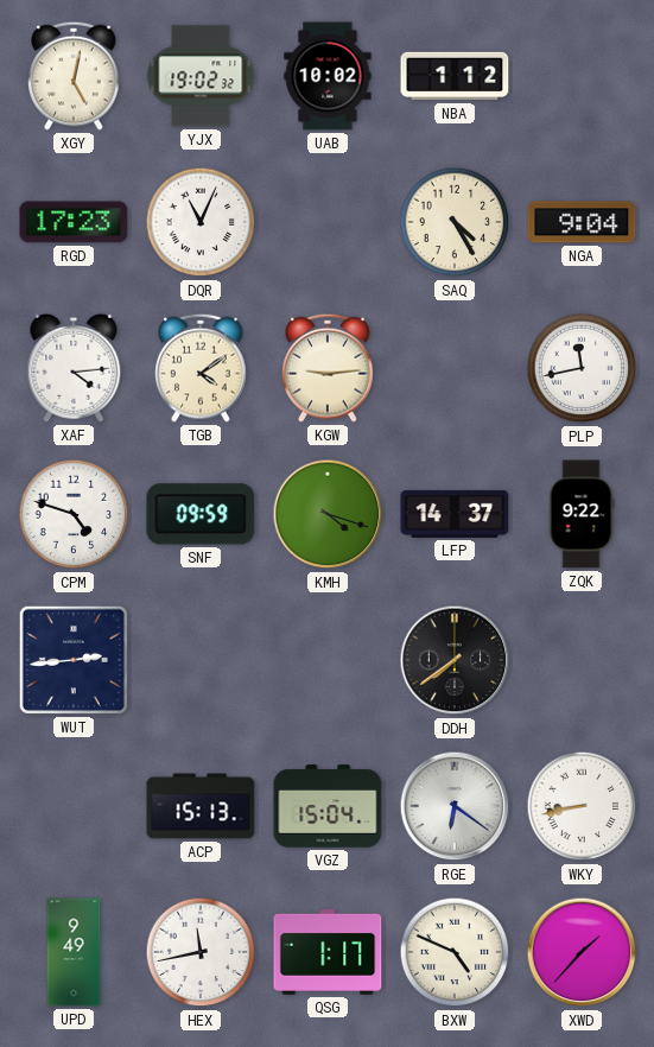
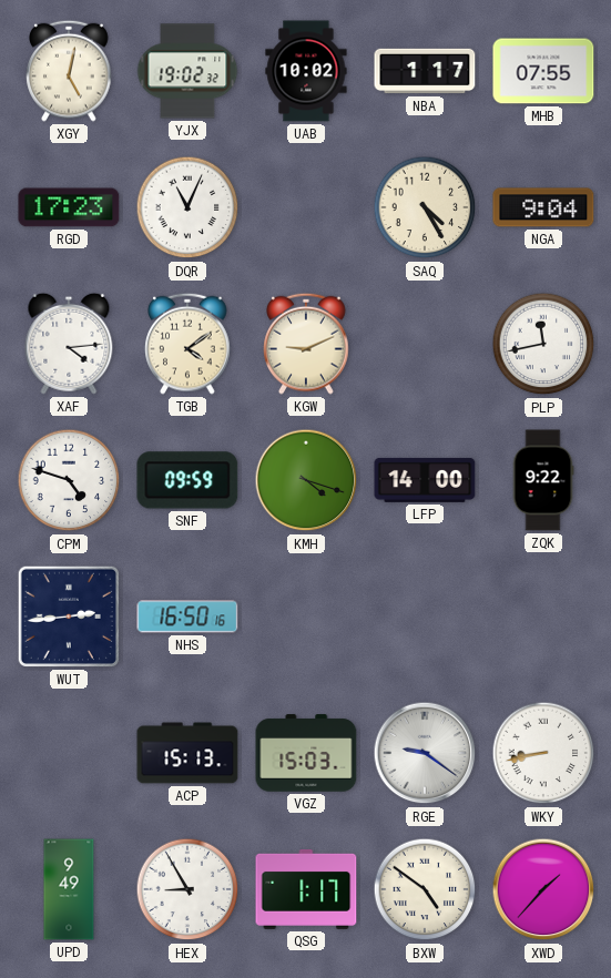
NBA: 1:12 -> 1:17 (425, 71)
MHB: none -> 07:55 (543, 71)
KGW: 9:14 -> 9:11 (306, 344)
LFP: 14:37 -> 14:00 (425, 480)
NHS: none -> 16:50 (187, 617)
DDH: 7:39 -> none (455, 660)
VGZ: 15:04 -> 15:03 (306, 753)
RGE: 6:21 -> 9:21 (425, 753)
HEX: 11:43 -> 8:55 (187, 889)
BXW: 4:49 -> 4:51 (425, 889)
